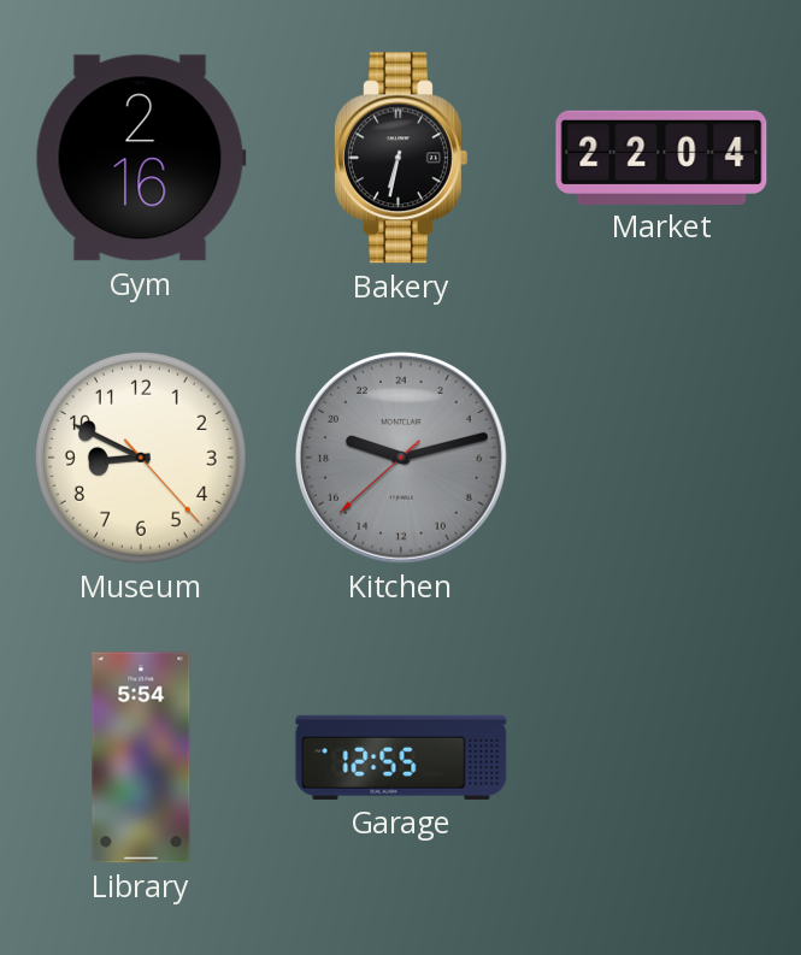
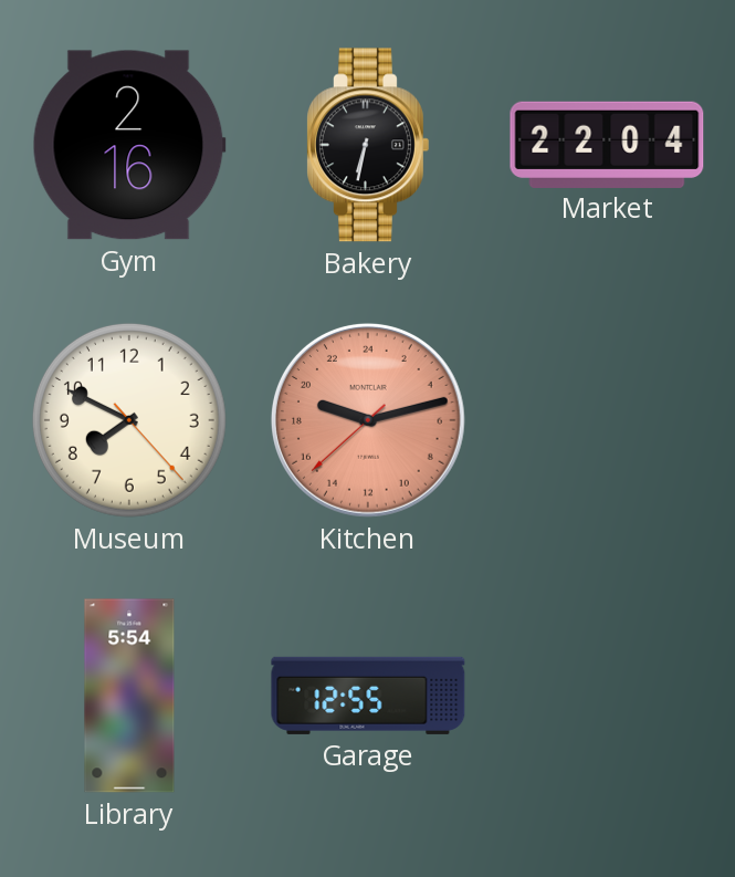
Museum: 8:49 -> 7:49 (129, 420)
Kitchen dial: grey -> salmon (368, 420)
